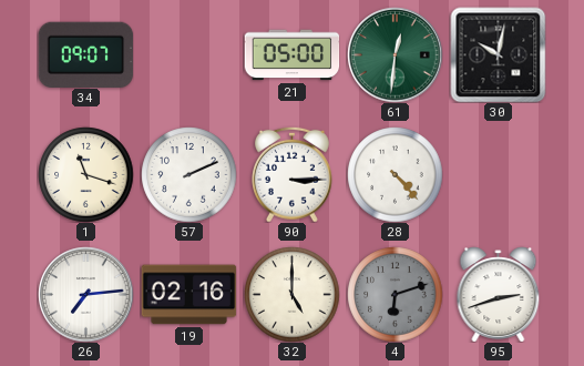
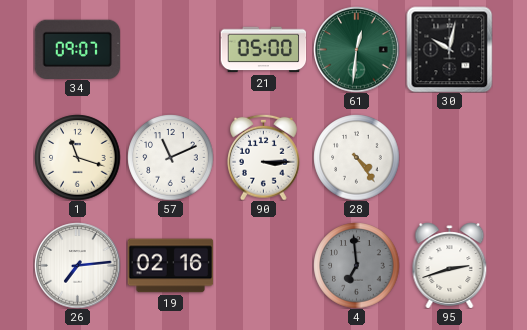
57: 2:11 -> 11:11 (170, 157)
28: 4:23 -> 4:24 (356, 157)
32: 5:00 -> none (291, 294)
4: 6:12 -> 6:59 (356, 265)
